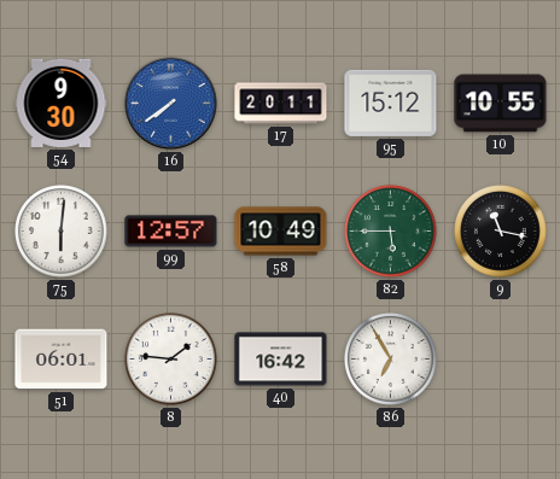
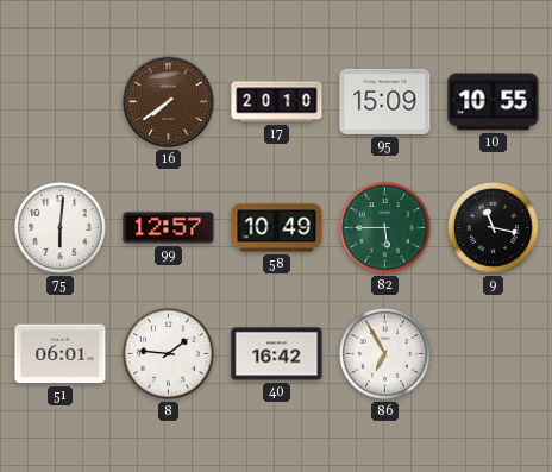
54: 9:30 -> none (62, 103)
16 dial: blue -> brown (169, 102)
17: 20:11 -> 20:10 (277, 102)
95: 15:12 -> 15:09 (385, 101)
